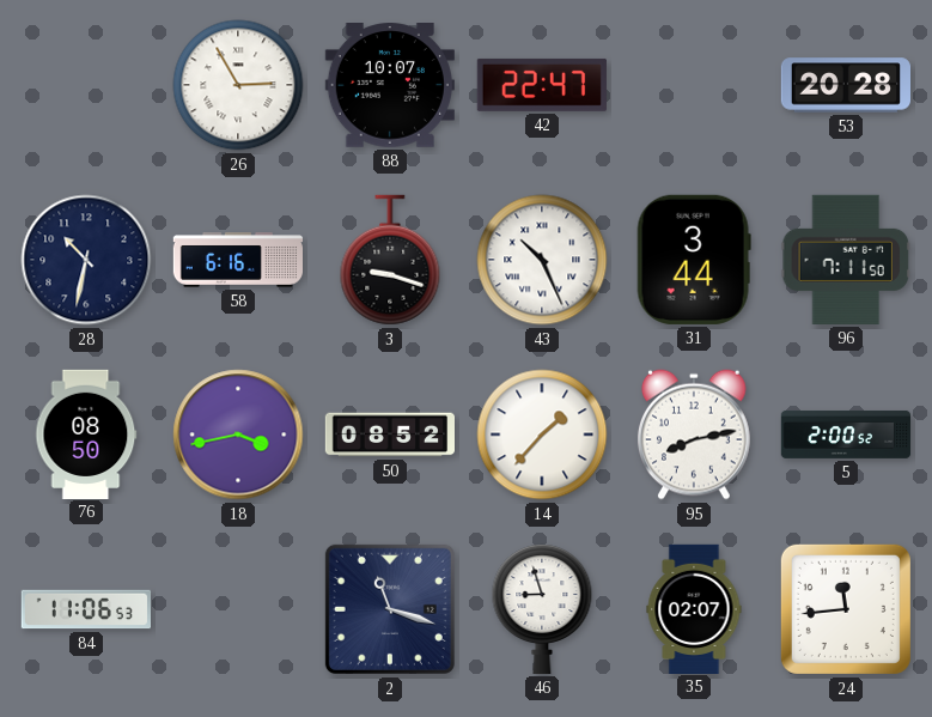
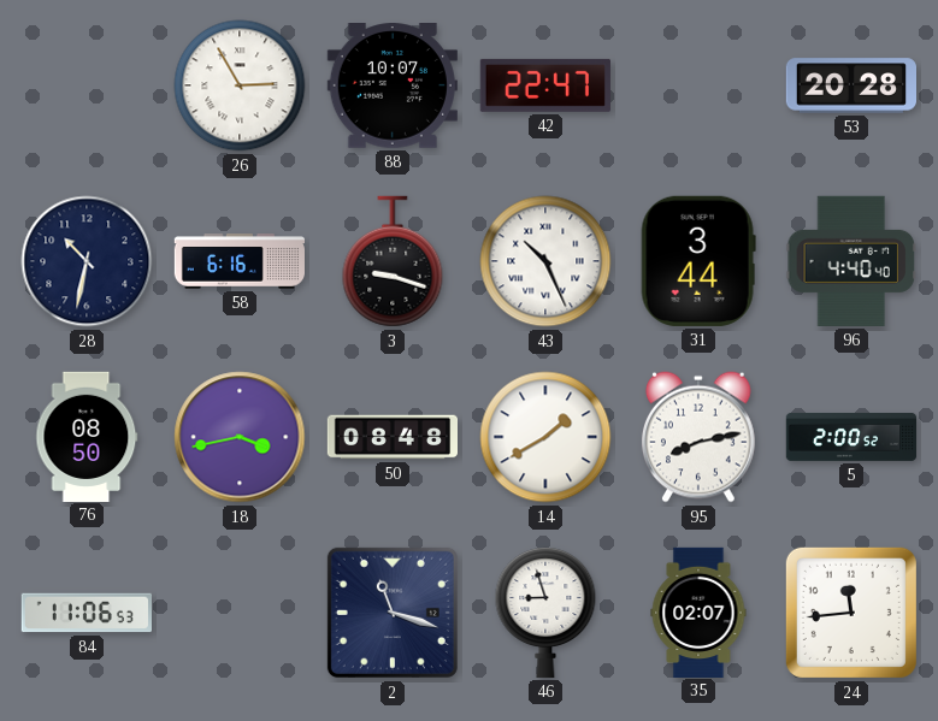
96: 7:11 -> 4:40 (851, 261)
50: 08:52 -> 08:48 (391, 437)
14: 1:37 -> 1:40 (545, 437)
